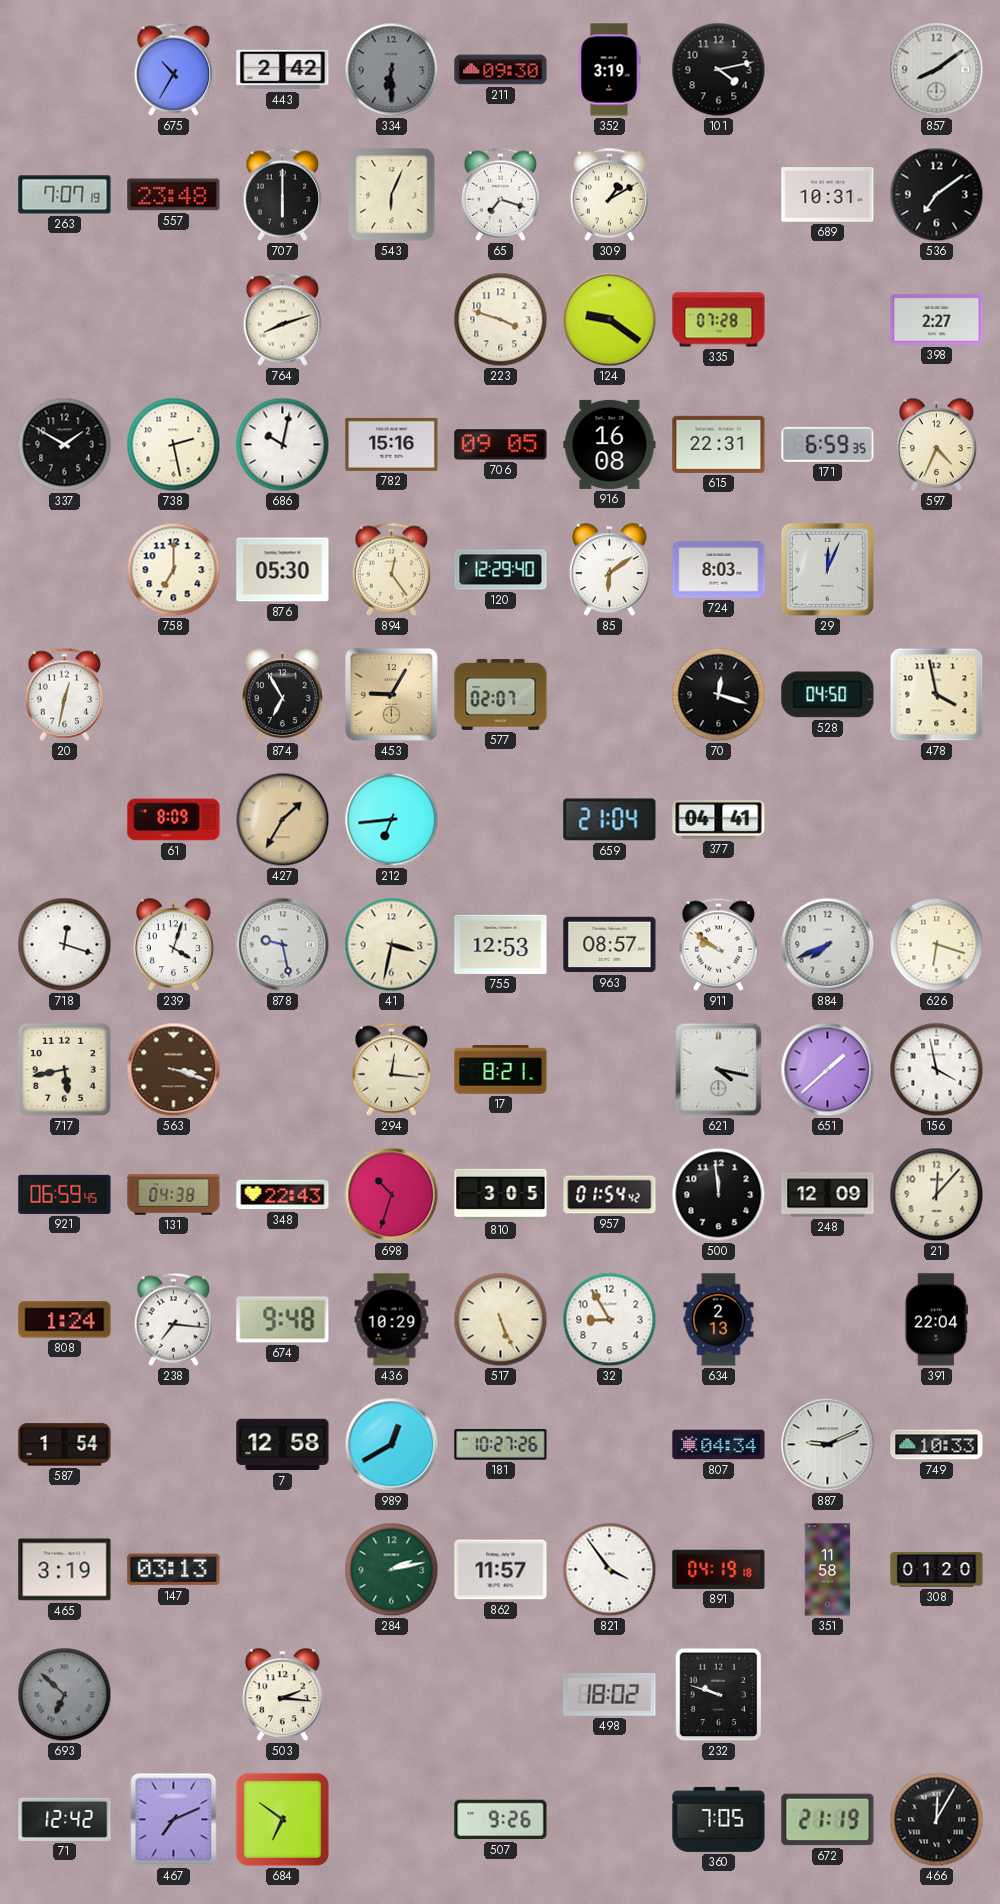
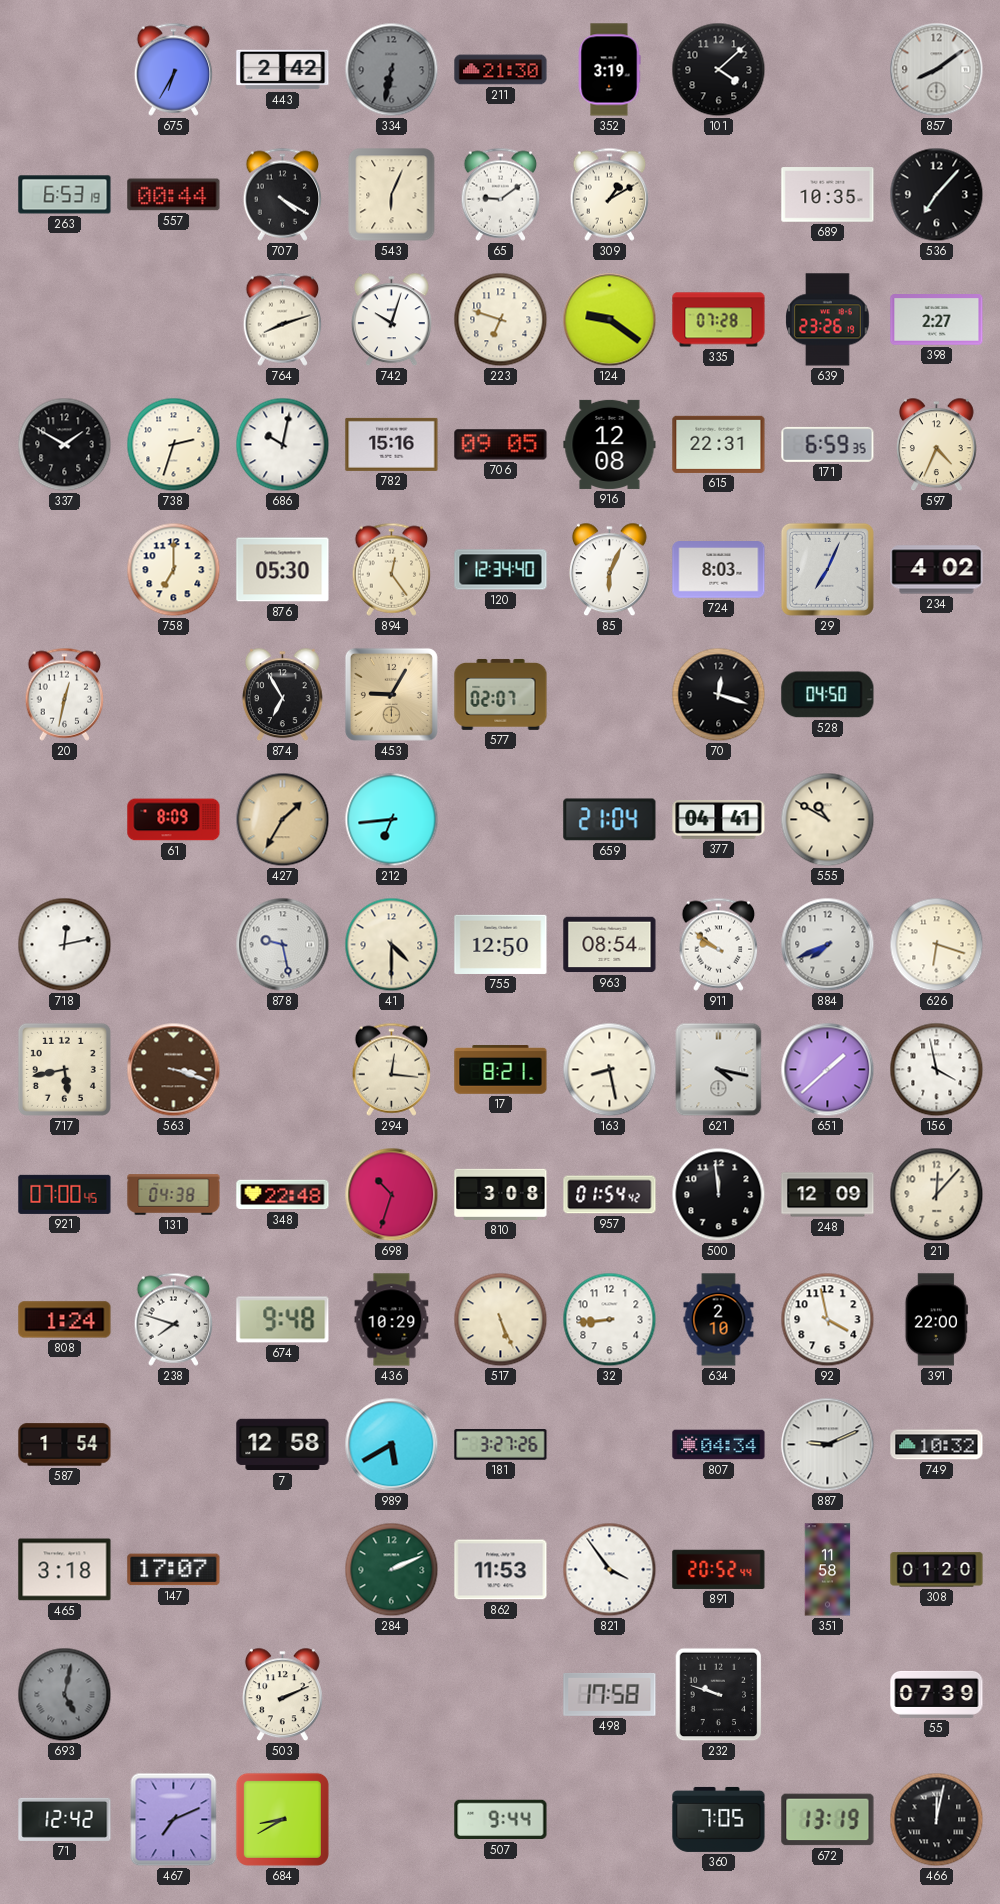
675: 10:35 -> 6:35 (174, 69)
334: 6:30 -> 6:32 (392, 70)
211: 09:30 -> 21:30 (501, 70)
101: 4:13 -> 4:08 (719, 70)
263: 7:07 -> 6:53 (65, 195)
557: 23:48 -> 00:44 (174, 195)
707: 6:00 -> 4:20 (283, 194)
65: 7:18 -> 9:09 (501, 194)
689: 10:31 -> 10:35 (828, 195)
536: 7:09 -> 7:07 (937, 195)
742: none -> 10:03 (391, 320)
223: 3:48 -> 6:48 (501, 320)
639: none -> 23:26 (828, 320)
738: 2:28 -> 2:33 (174, 445)
916: 16:08 -> 12:08 (610, 444)
120: 12:29 -> 12:34 (501, 570)
85: 6:09 -> 6:04 (609, 570)
29: 12:04 -> 7:04 (827, 569)
234: none -> 4:02 (937, 570)
478: 3:58 -> none (937, 695)
555: none -> 10:50 (828, 820)
718: 12:18 -> 12:13 (65, 945)
239: 4:03 -> none (173, 945)
41: 3:32 -> 4:30 (392, 945)
755: 12:53 -> 12:50 (501, 944)
963: 08:57 -> 08:54 (610, 945)
163: none -> 8:28 (610, 1070)
921: 06:59 -> 07:00 (65, 1194)
348: 22:43 -> 22:48 (283, 1195)
810: 3:05 -> 3:08 (501, 1194)
238: 7:16 -> 7:48 (174, 1319)
32: 8:55 -> 8:44 (610, 1320)
634: 2:13 -> 2:10 (719, 1320)
92: none -> 3:58 (828, 1320)
391: 22:04 -> 22:00 (936, 1320)
989: 12:40 -> 5:40 (392, 1445)
181: 10:27 -> 3:27 (501, 1445)
749: 10:33 -> 10:32 (937, 1445)
465: 3:19 -> 3:18 (65, 1570)
147: 03:13 -> 17:07 (174, 1570)
284: 2:13 -> 2:11 (392, 1570)
862: 11:57 -> 11:53 (501, 1570)
891: 04:19 -> 20:52 (719, 1569)
693: 6:52 -> 5:02 (65, 1695)
503: 2:16 -> 2:11 (282, 1695)
498: 18:02 -> 17:58 (610, 1694)
55: none -> 07:39 (937, 1694)
684: 6:51 -> 8:40 (282, 1819)
507: 9:26 -> 9:44 (501, 1820)
672: 21:19 -> 13:19 (828, 1820)
466: 12:05 -> 12:02 (937, 1820)
